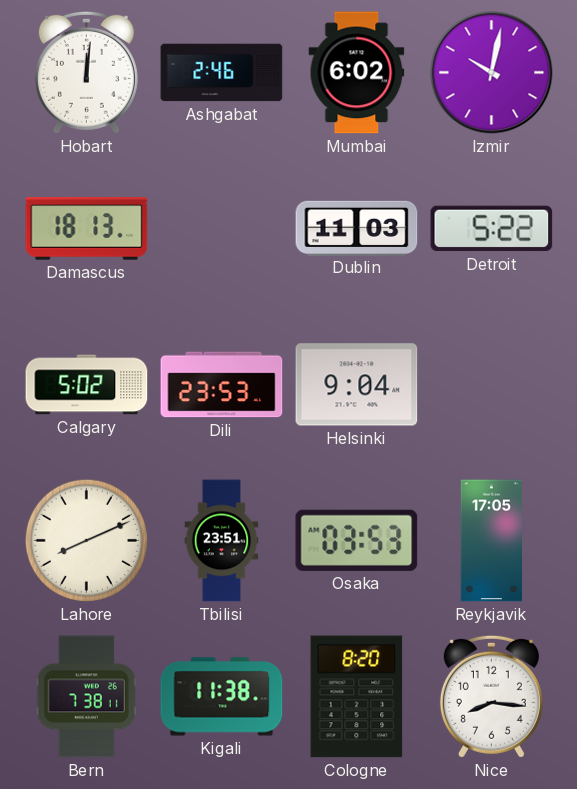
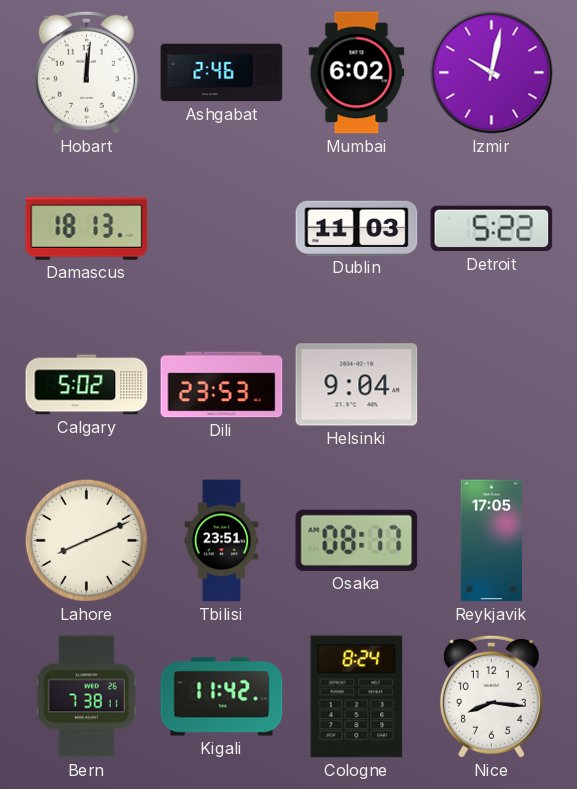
Osaka: 03:53 -> 08:17 (357, 540)
Kigali: 11:38 -> 11:42 (222, 697)
Cologne: 8:20 -> 8:24 (357, 697)
